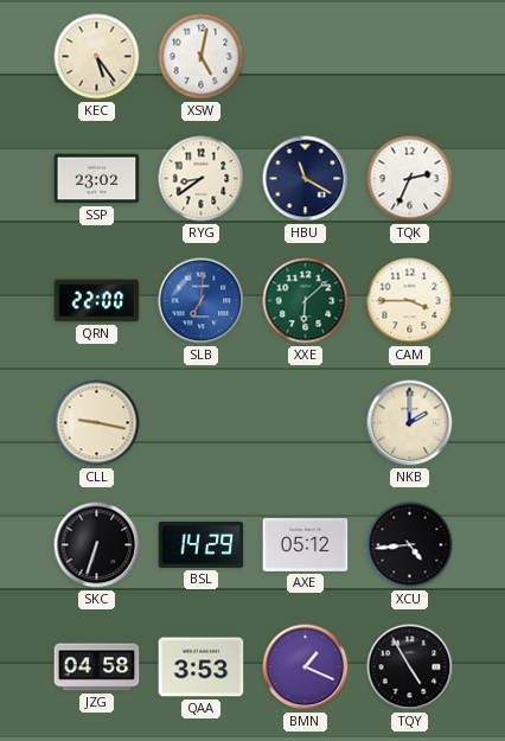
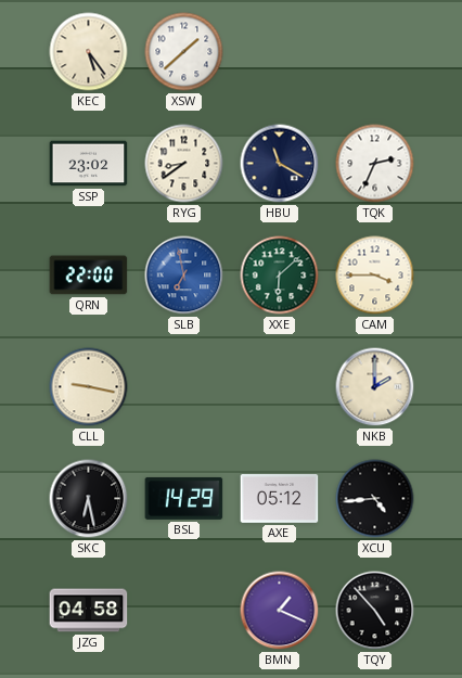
XSW: 5:02 -> 1:38 (184, 52)
SLB: 7:01 -> 6:58 (184, 276)
SKC: 6:33 -> 6:28 (89, 499)
QAA: 3:53 -> none (202, 667)
TQY: 4:55 -> 4:53 (375, 611)
